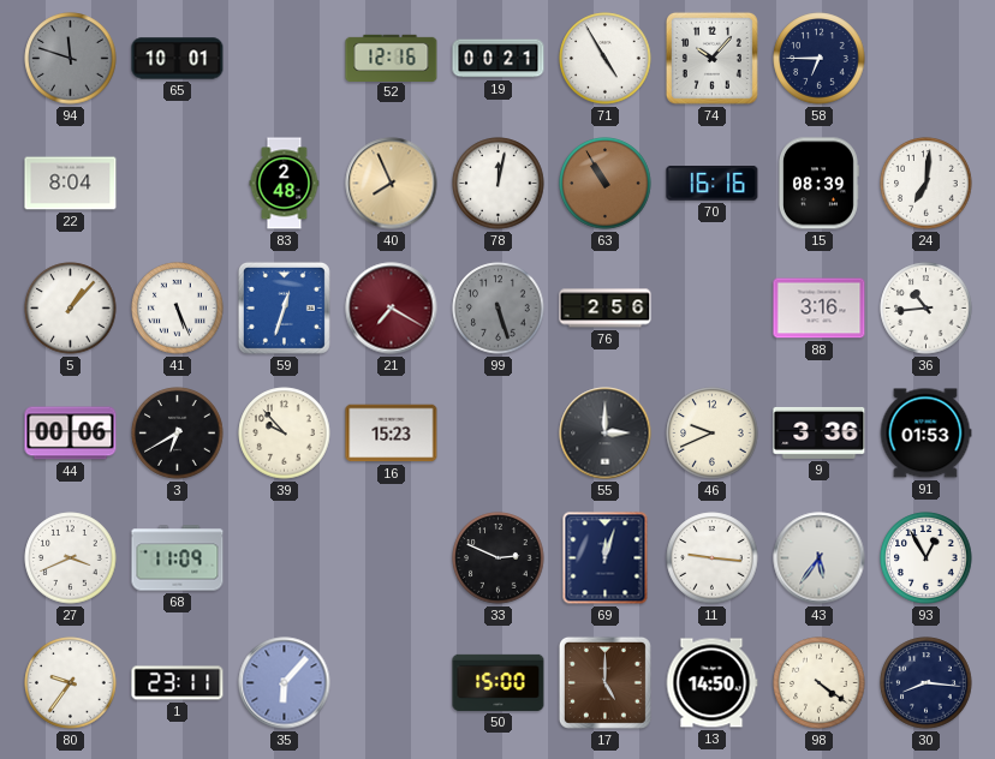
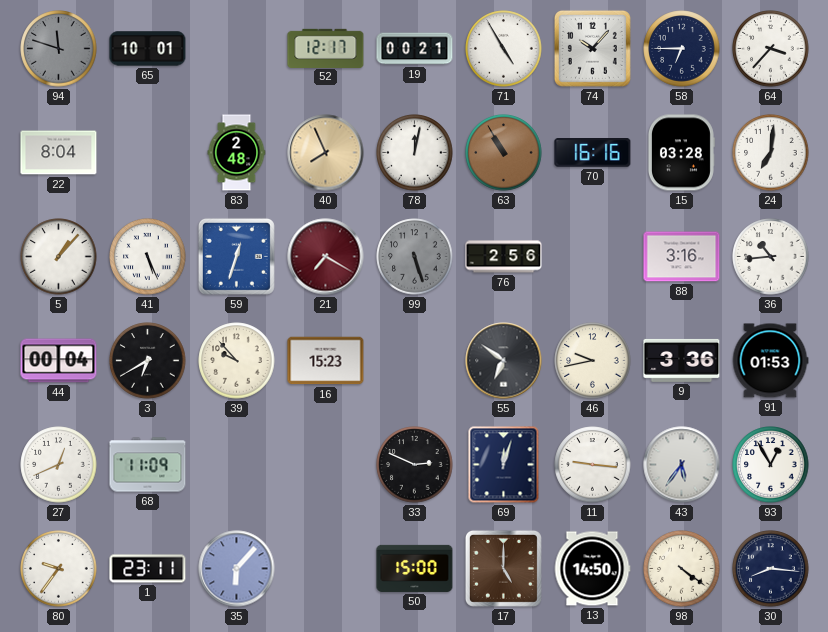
52: 12:16 -> 12:17 (326, 48)
64: none -> 3:37 (771, 49)
15: 08:39 -> 03:28 (681, 153)
44: 00:06 -> 00:04 (59, 361)
55: 3:00 -> 6:51 (504, 361)
46: 9:41 -> 9:43 (593, 361)
27: 3:41 -> 12:41 (59, 465)
